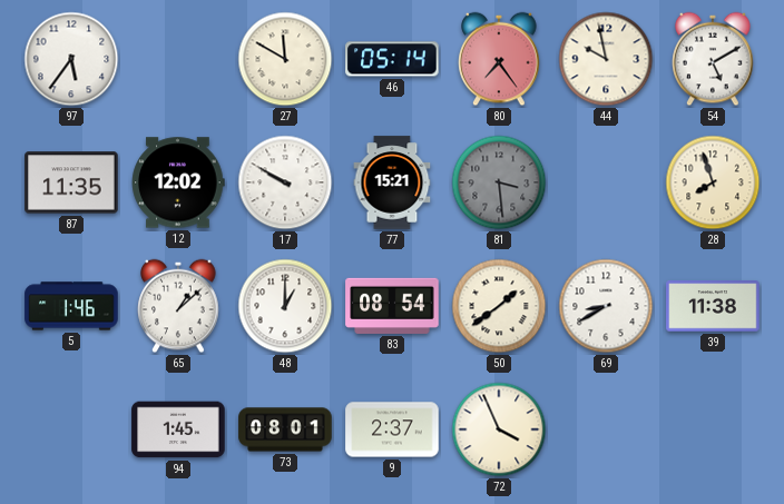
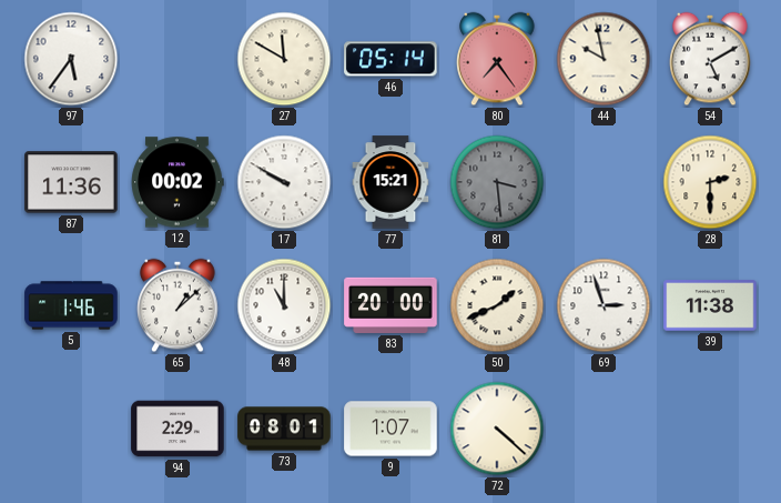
87: 11:35 -> 11:36 (71, 182)
12: 12:02 -> 00:02 (177, 182)
28: 7:57 -> 2:30 (710, 182)
48: 1:00 -> 11:00 (284, 305)
83: 08:54 -> 20:00 (390, 305)
50: 1:39 -> 1:41 (497, 305)
69: 8:40 -> 2:57 (603, 305)
94: 1:45 -> 2:29 (177, 429)
9: 2:37 -> 1:07 (390, 429)
72: 3:56 -> 4:22 (497, 429)
